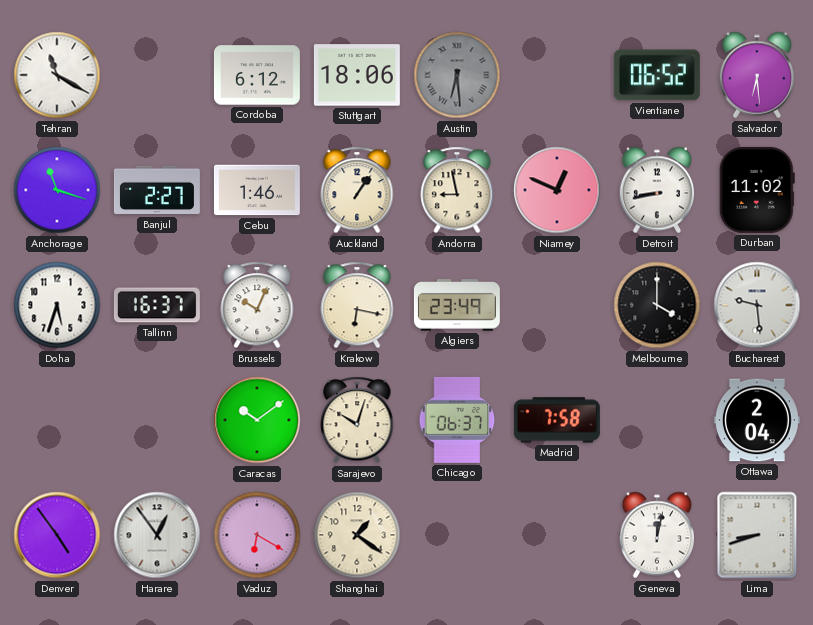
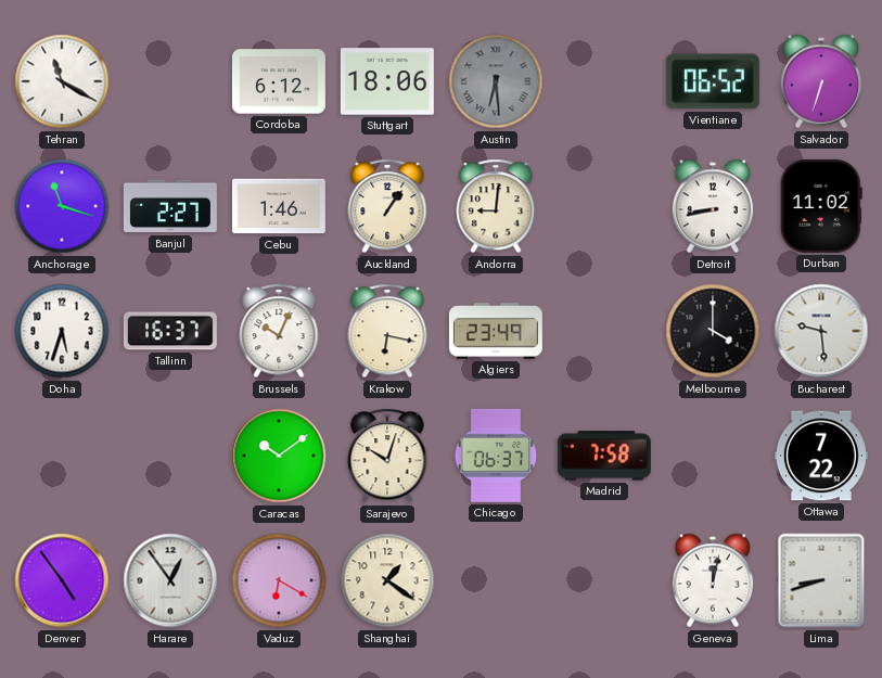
Salvador: 6:29 -> 6:33 (821, 81)
Andorra: 8:58 -> 9:01 (496, 206)
Niamey: 12:49 -> none (557, 190)
Ottawa: 2:04 -> 7:22 (821, 456)
